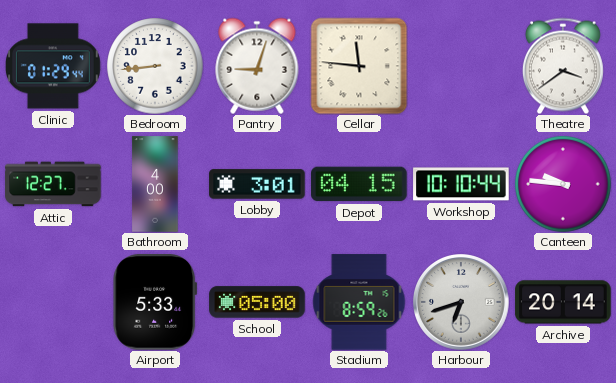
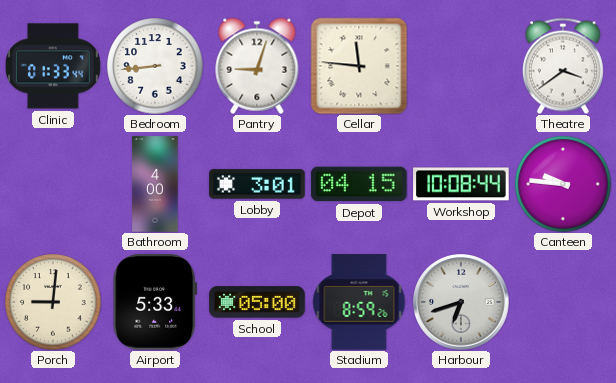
Clinic: 01:29 -> 01:33 (53, 66)
Attic: 12:27 -> none (53, 184)
Workshop: 10:10 -> 10:08 (461, 184)
Porch: none -> 9:01 (53, 302)
Archive: 20:14 -> none (563, 302)
